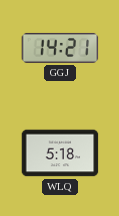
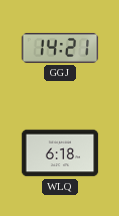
WLQ: 5:18 -> 6:18 (60, 153)
